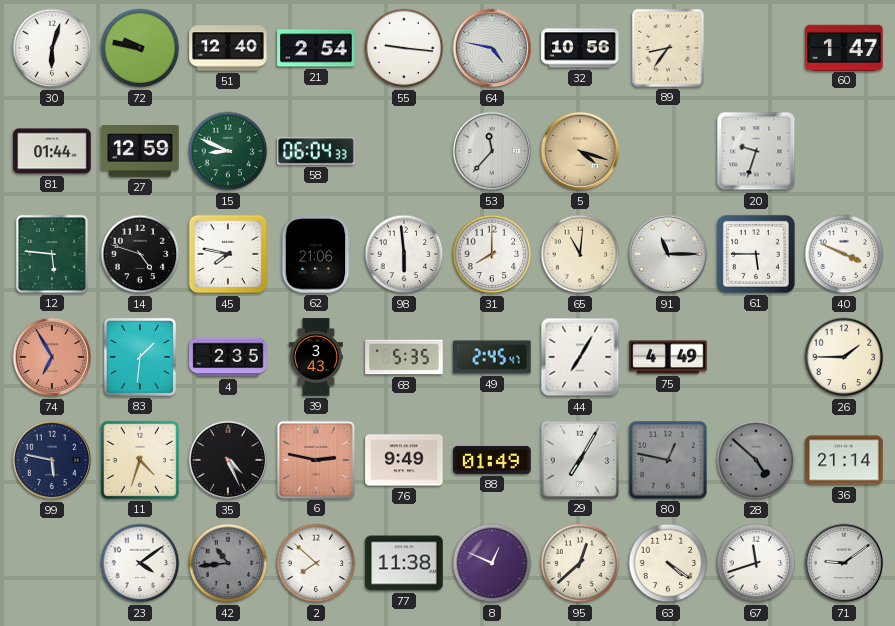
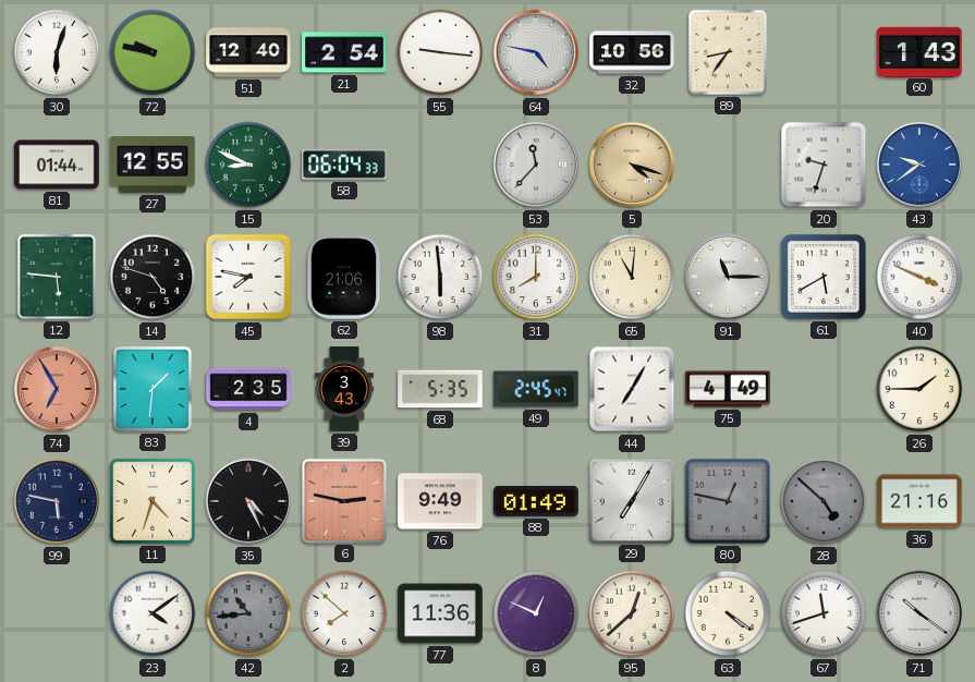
60: 1:47 -> 1:43 (919, 51)
27: 12:59 -> 12:55 (153, 166)
43: none -> 9:39 (919, 165)
61: 5:45 -> 5:40 (824, 277)
36: 21:14 -> 21:16 (919, 501)
77: 11:38 -> 11:36 (440, 613)
71: 9:09 -> 10:21 (919, 613)
